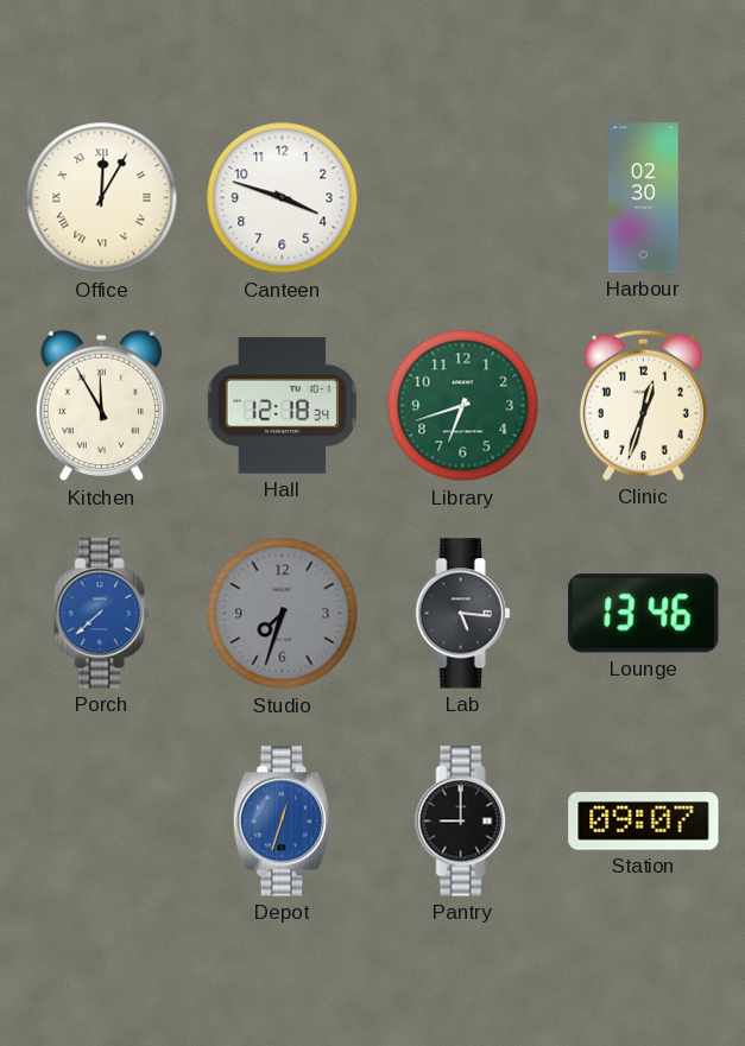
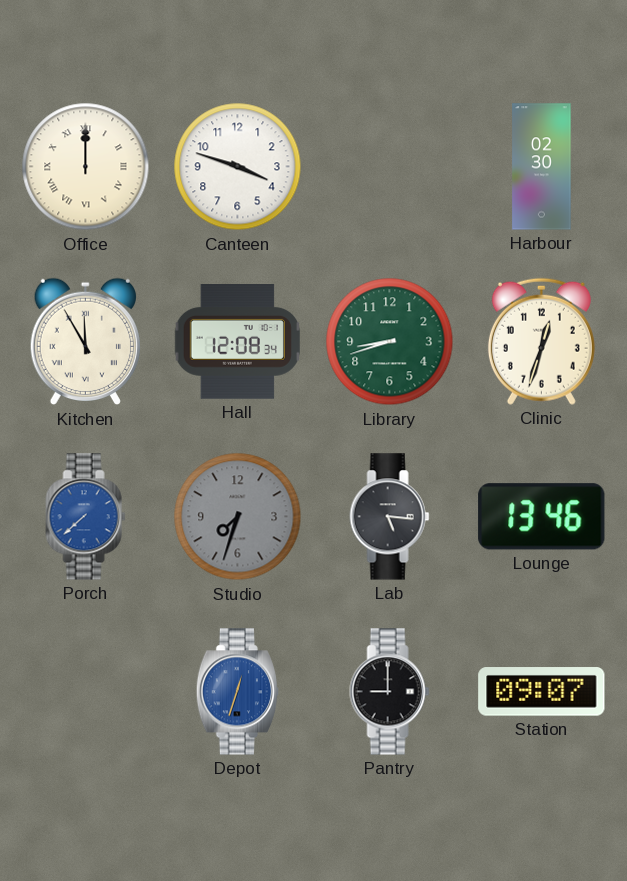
Office: 12:05 -> 12:00 (86, 167)
Hall: 12:18 -> 12:08 (237, 342)
Library: 6:42 -> 8:42 (390, 342)
